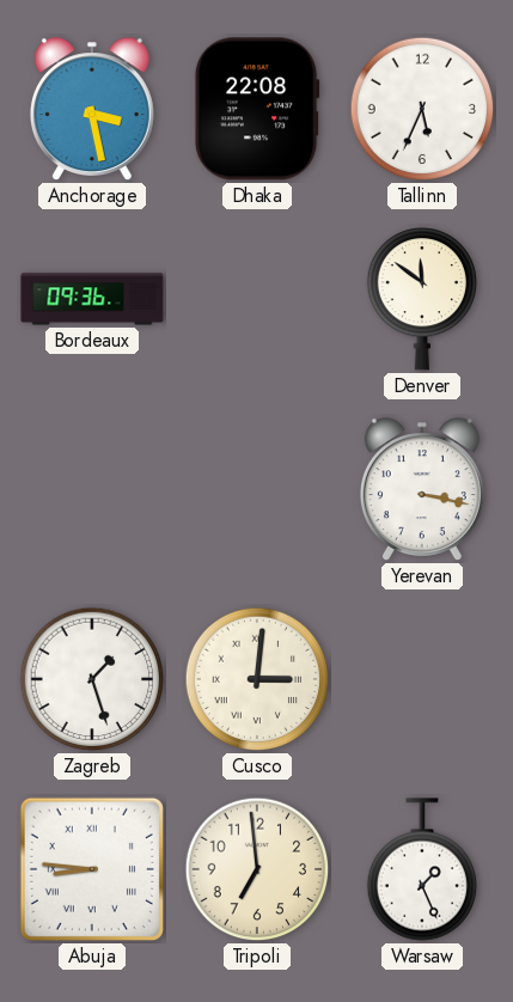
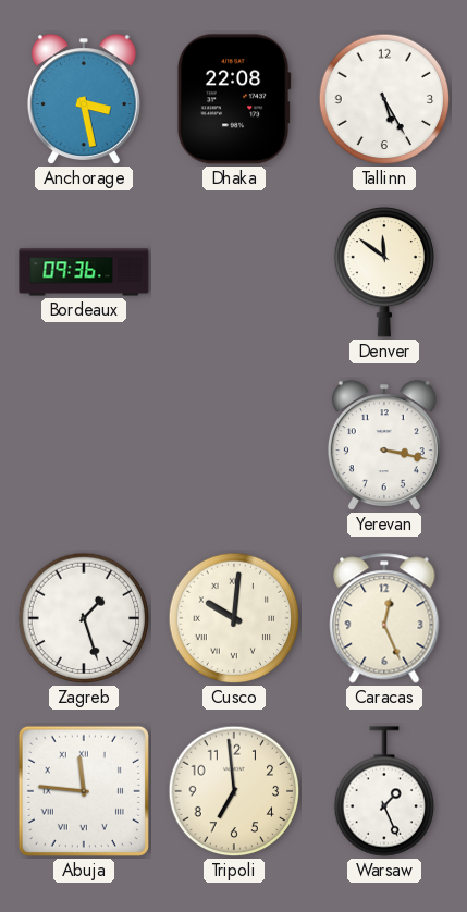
Tallinn: 5:34 -> 5:25 (384, 99)
Cusco: 3:01 -> 10:01 (234, 618)
Caracas: none -> 12:26 (384, 618)
Abuja: 8:46 -> 11:46 (84, 791)
